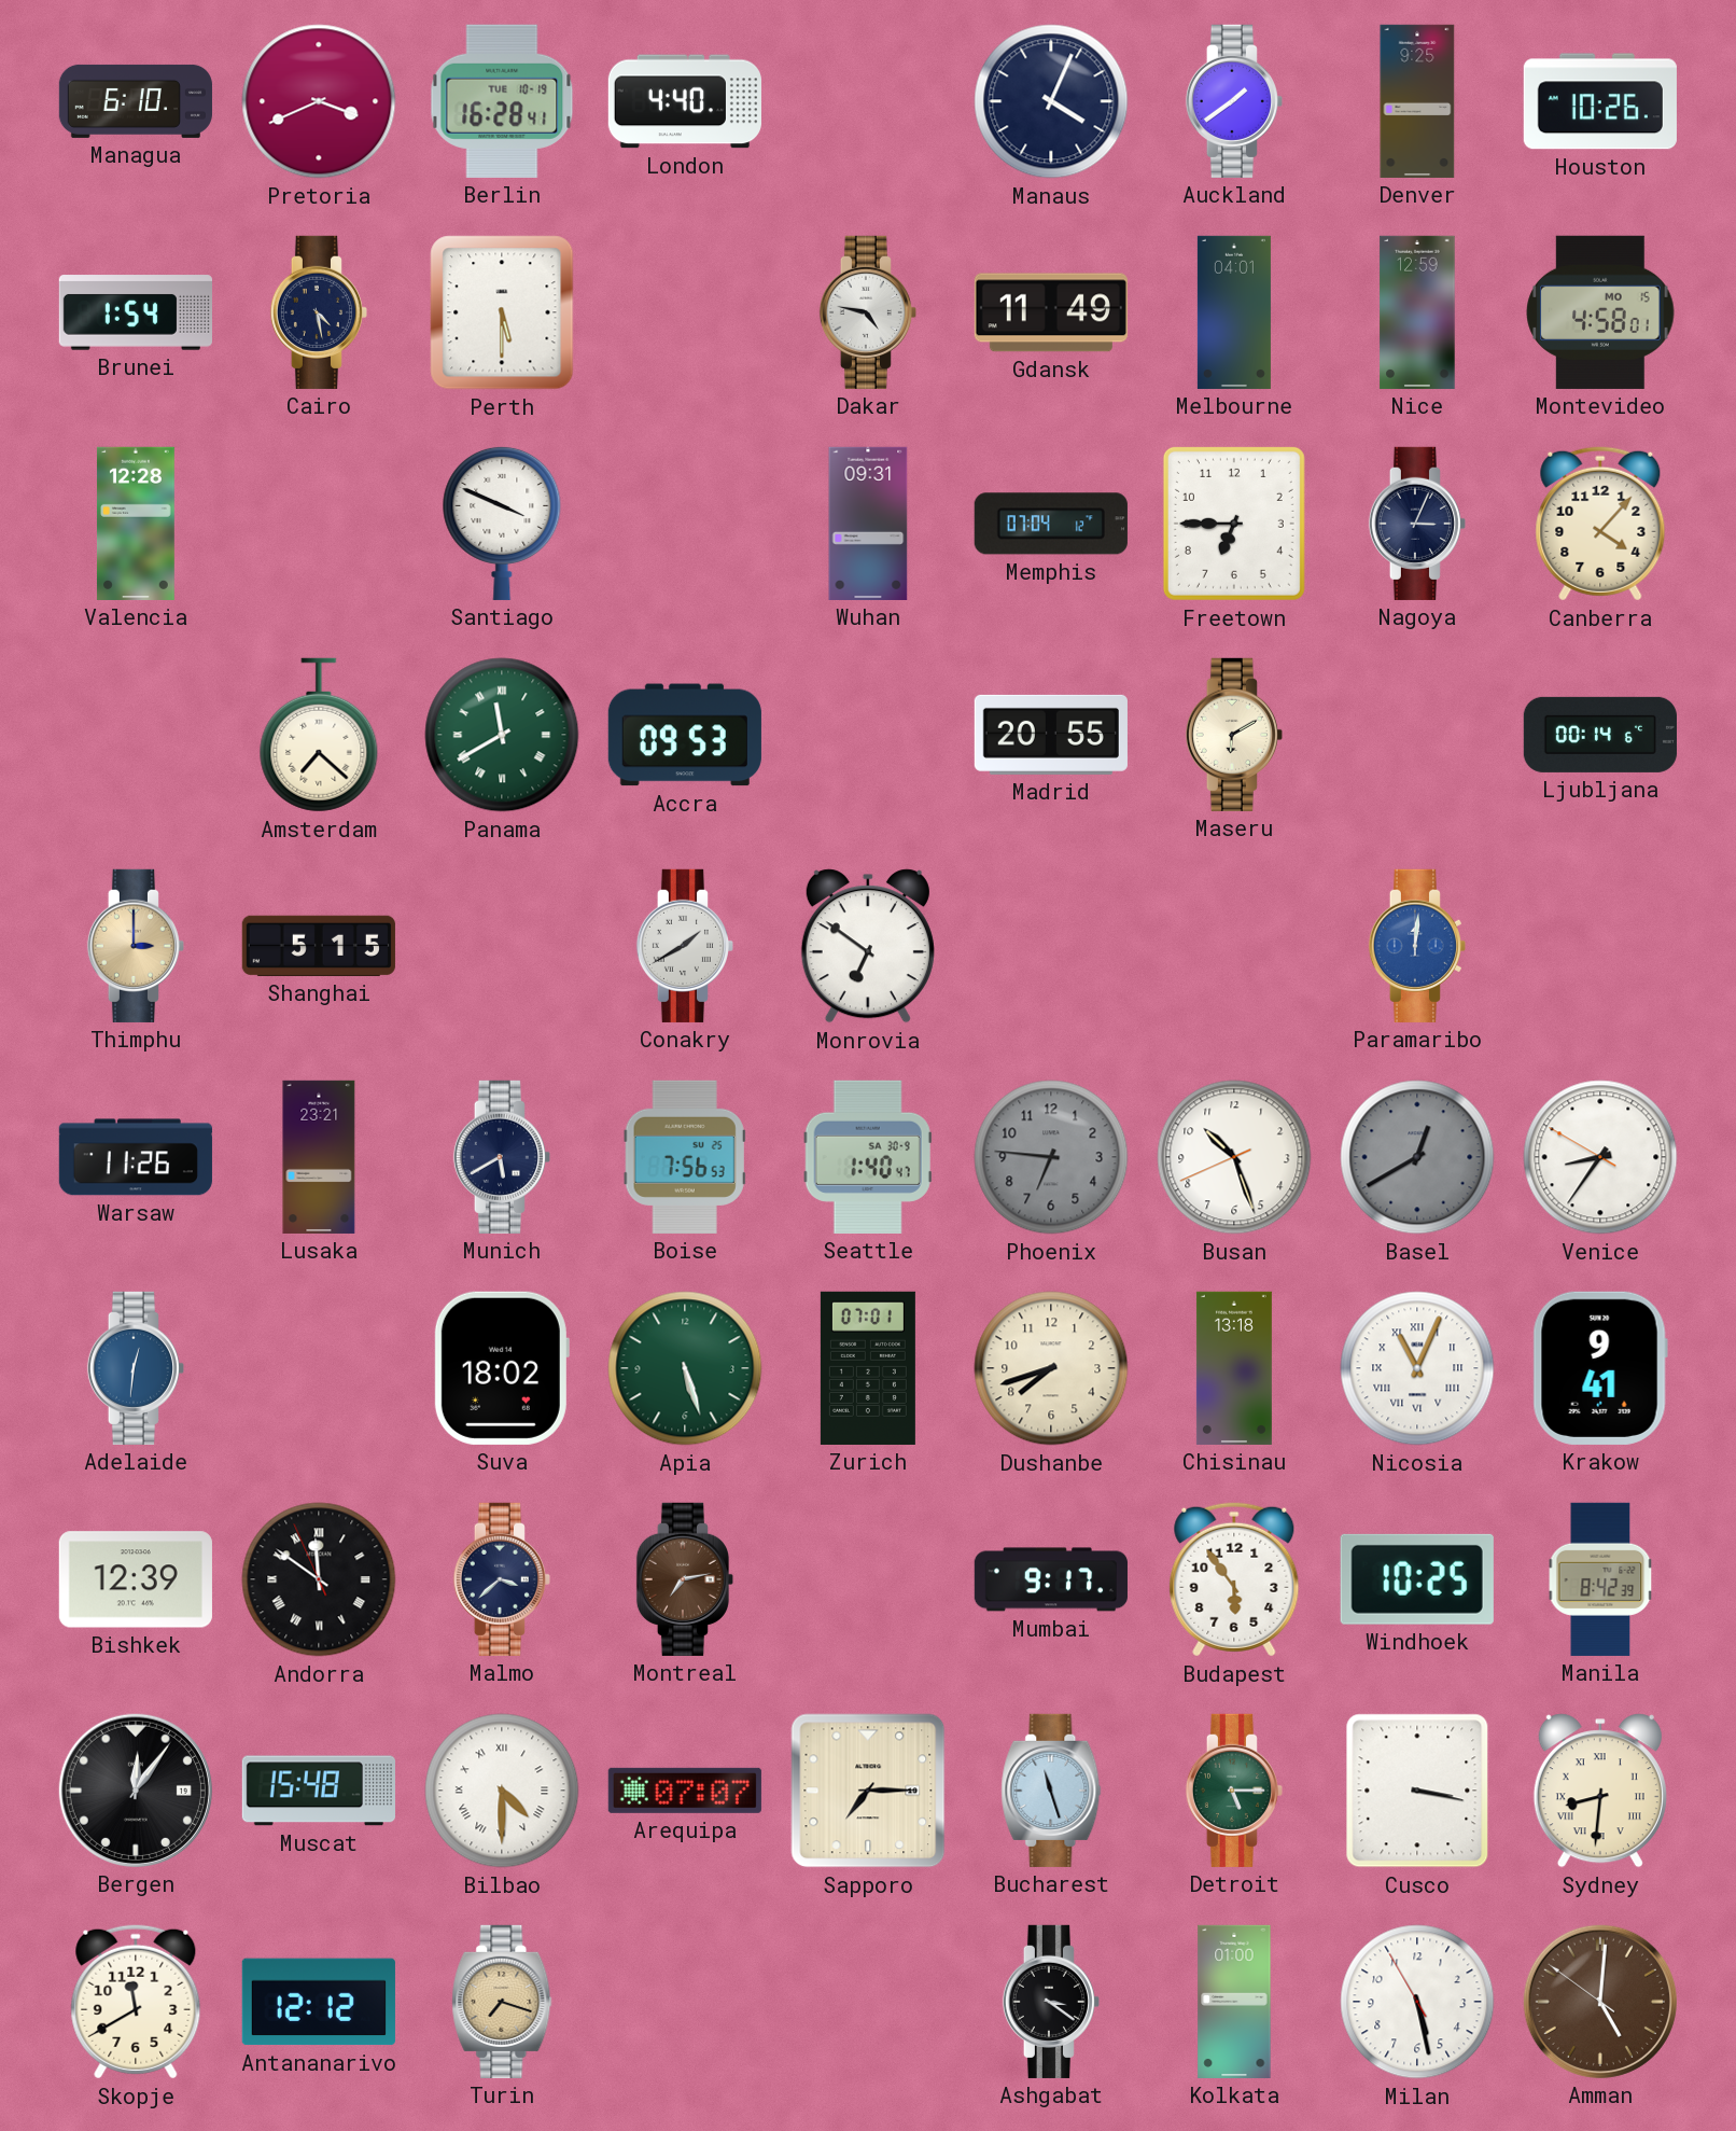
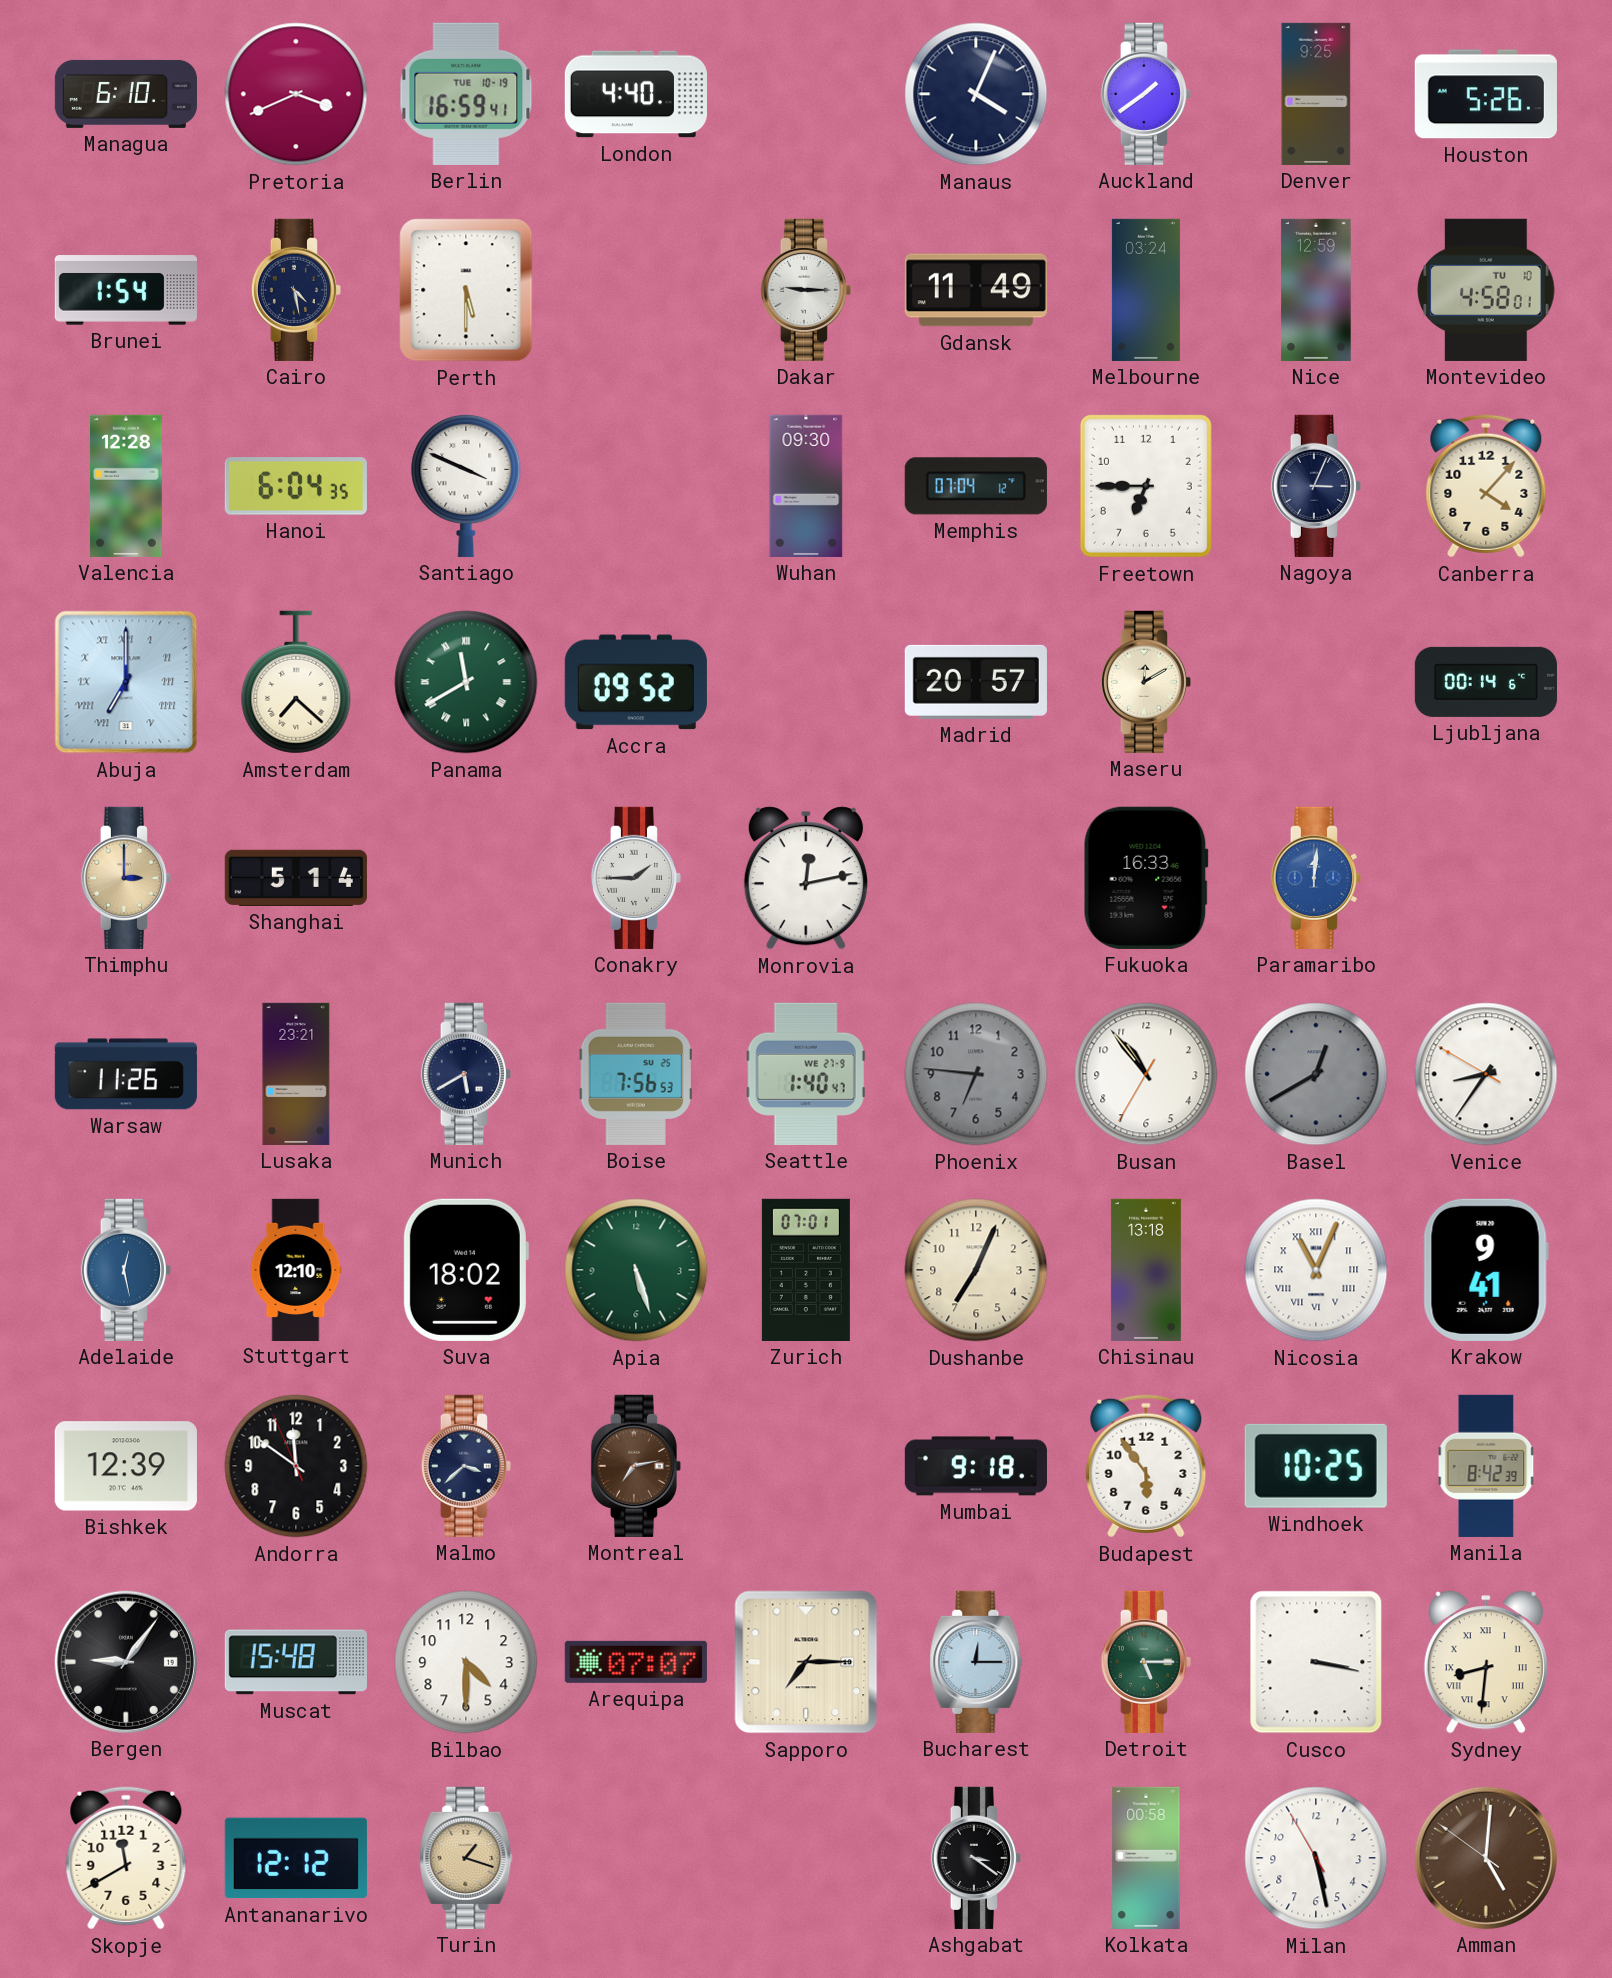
Berlin: 16:28 -> 16:59 (466, 94)
Houston: 10:26 -> 5:26 (1486, 94)
Dakar: 4:47 -> 9:15 (806, 290)
Melbourne: 04:01 -> 03:24 (1146, 290)
Montevideo date: MO 15 -> TU 10 (1486, 290)
Hanoi: none -> 6:04 (296, 486)
Wuhan: 09:31 -> 09:30 (806, 486)
Abuja: none -> 7:00 (126, 682)
Accra: 09:53 -> 09:52 (636, 682)
Madrid: 20:55 -> 20:57 (976, 682)
Maseru: 6:10 -> 12:10 (1146, 682)
Shanghai: 5:15 -> 5:14 (296, 878)
Conakry: 1:40 -> 1:45 (636, 878)
Monrovia: 6:51 -> 12:13 (806, 878)
Fukuoka: none -> 16:33 (1146, 878)
Seattle date: SA 30-9 -> WE 27-9 (806, 1074)
Busan: 10:26 -> 10:53 (1146, 1074)
Adelaide: 12:31 -> 12:28 (126, 1270)
Stuttgart: none -> 12:10 (296, 1269)
Dushanbe: 7:42 -> 7:04 (976, 1270)
Andorra numerals: Roman -> Arabic (296, 1466)
Mumbai: 9:17 -> 9:18 (976, 1466)
Bergen: 12:06 -> 9:06 (126, 1662)
Bilbao numerals: Roman -> Arabic (466, 1662)
Bucharest: 11:27 -> 12:15 (976, 1662)
Turin: 7:18 -> 1:18 (466, 1858)
Kolkata: 01:00 -> 00:58 (1146, 1858)
